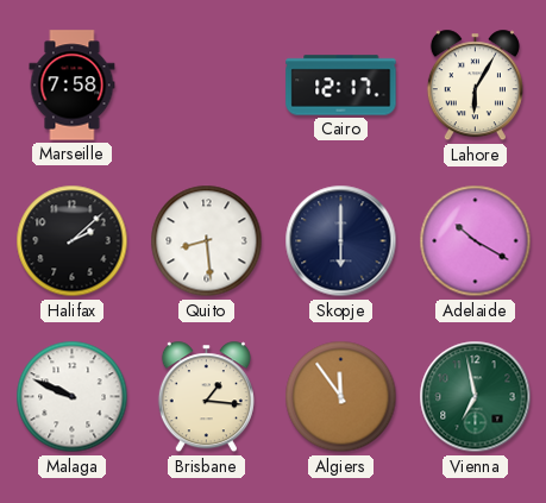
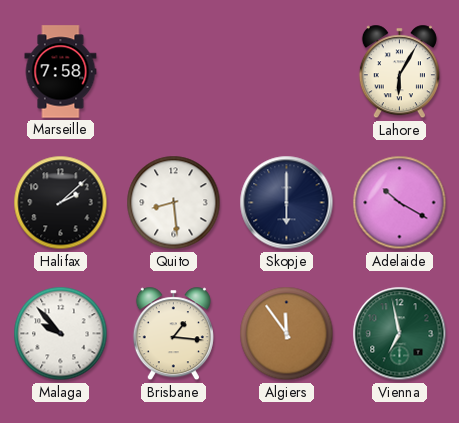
Cairo: 12:17 -> none (341, 86)
Malaga: 9:49 -> 9:53 (61, 334)
